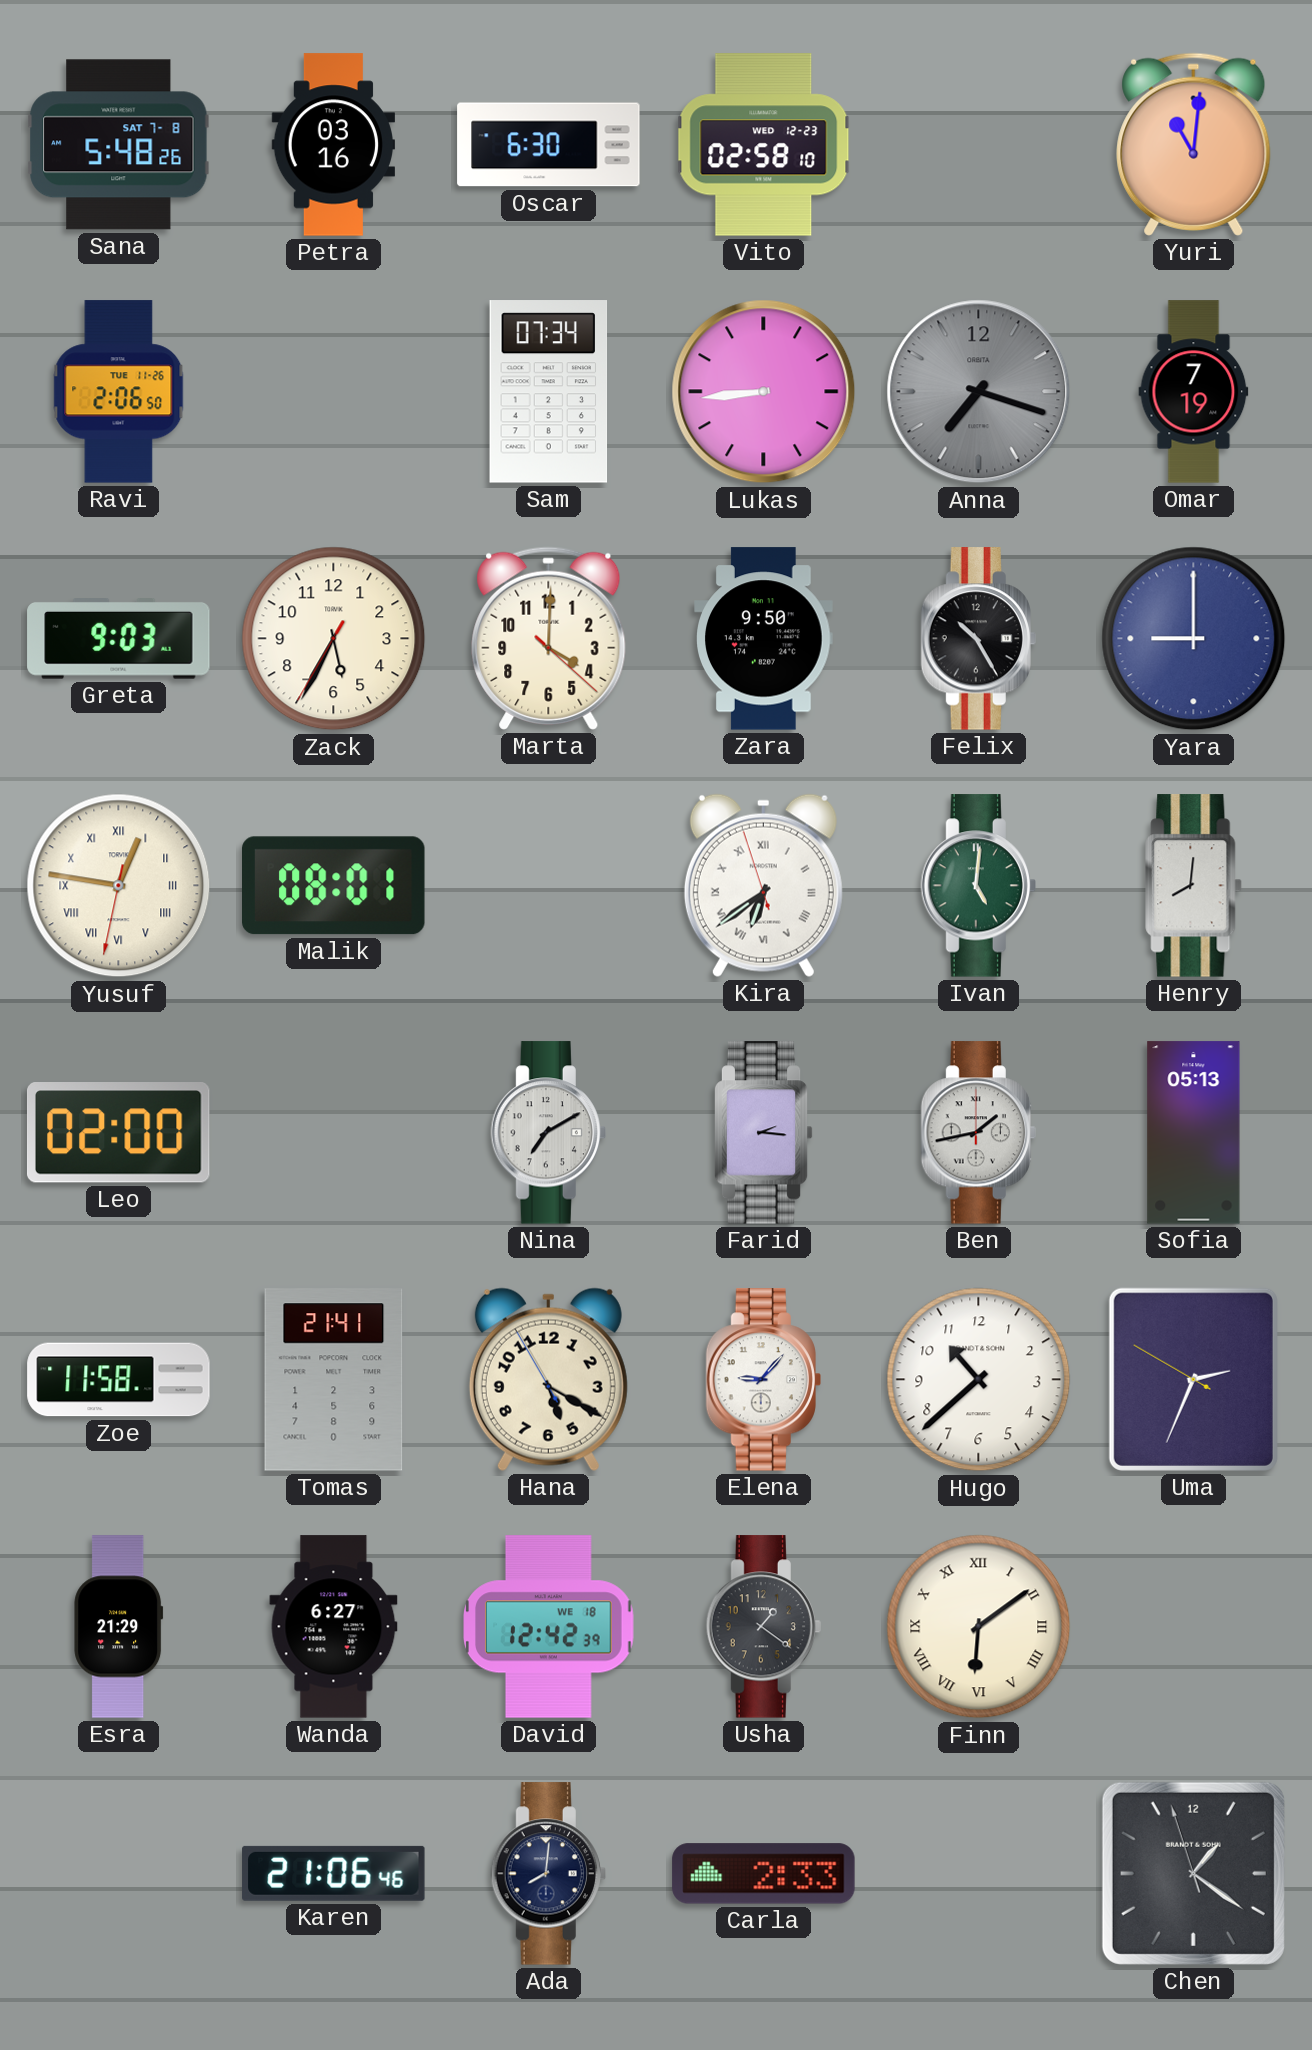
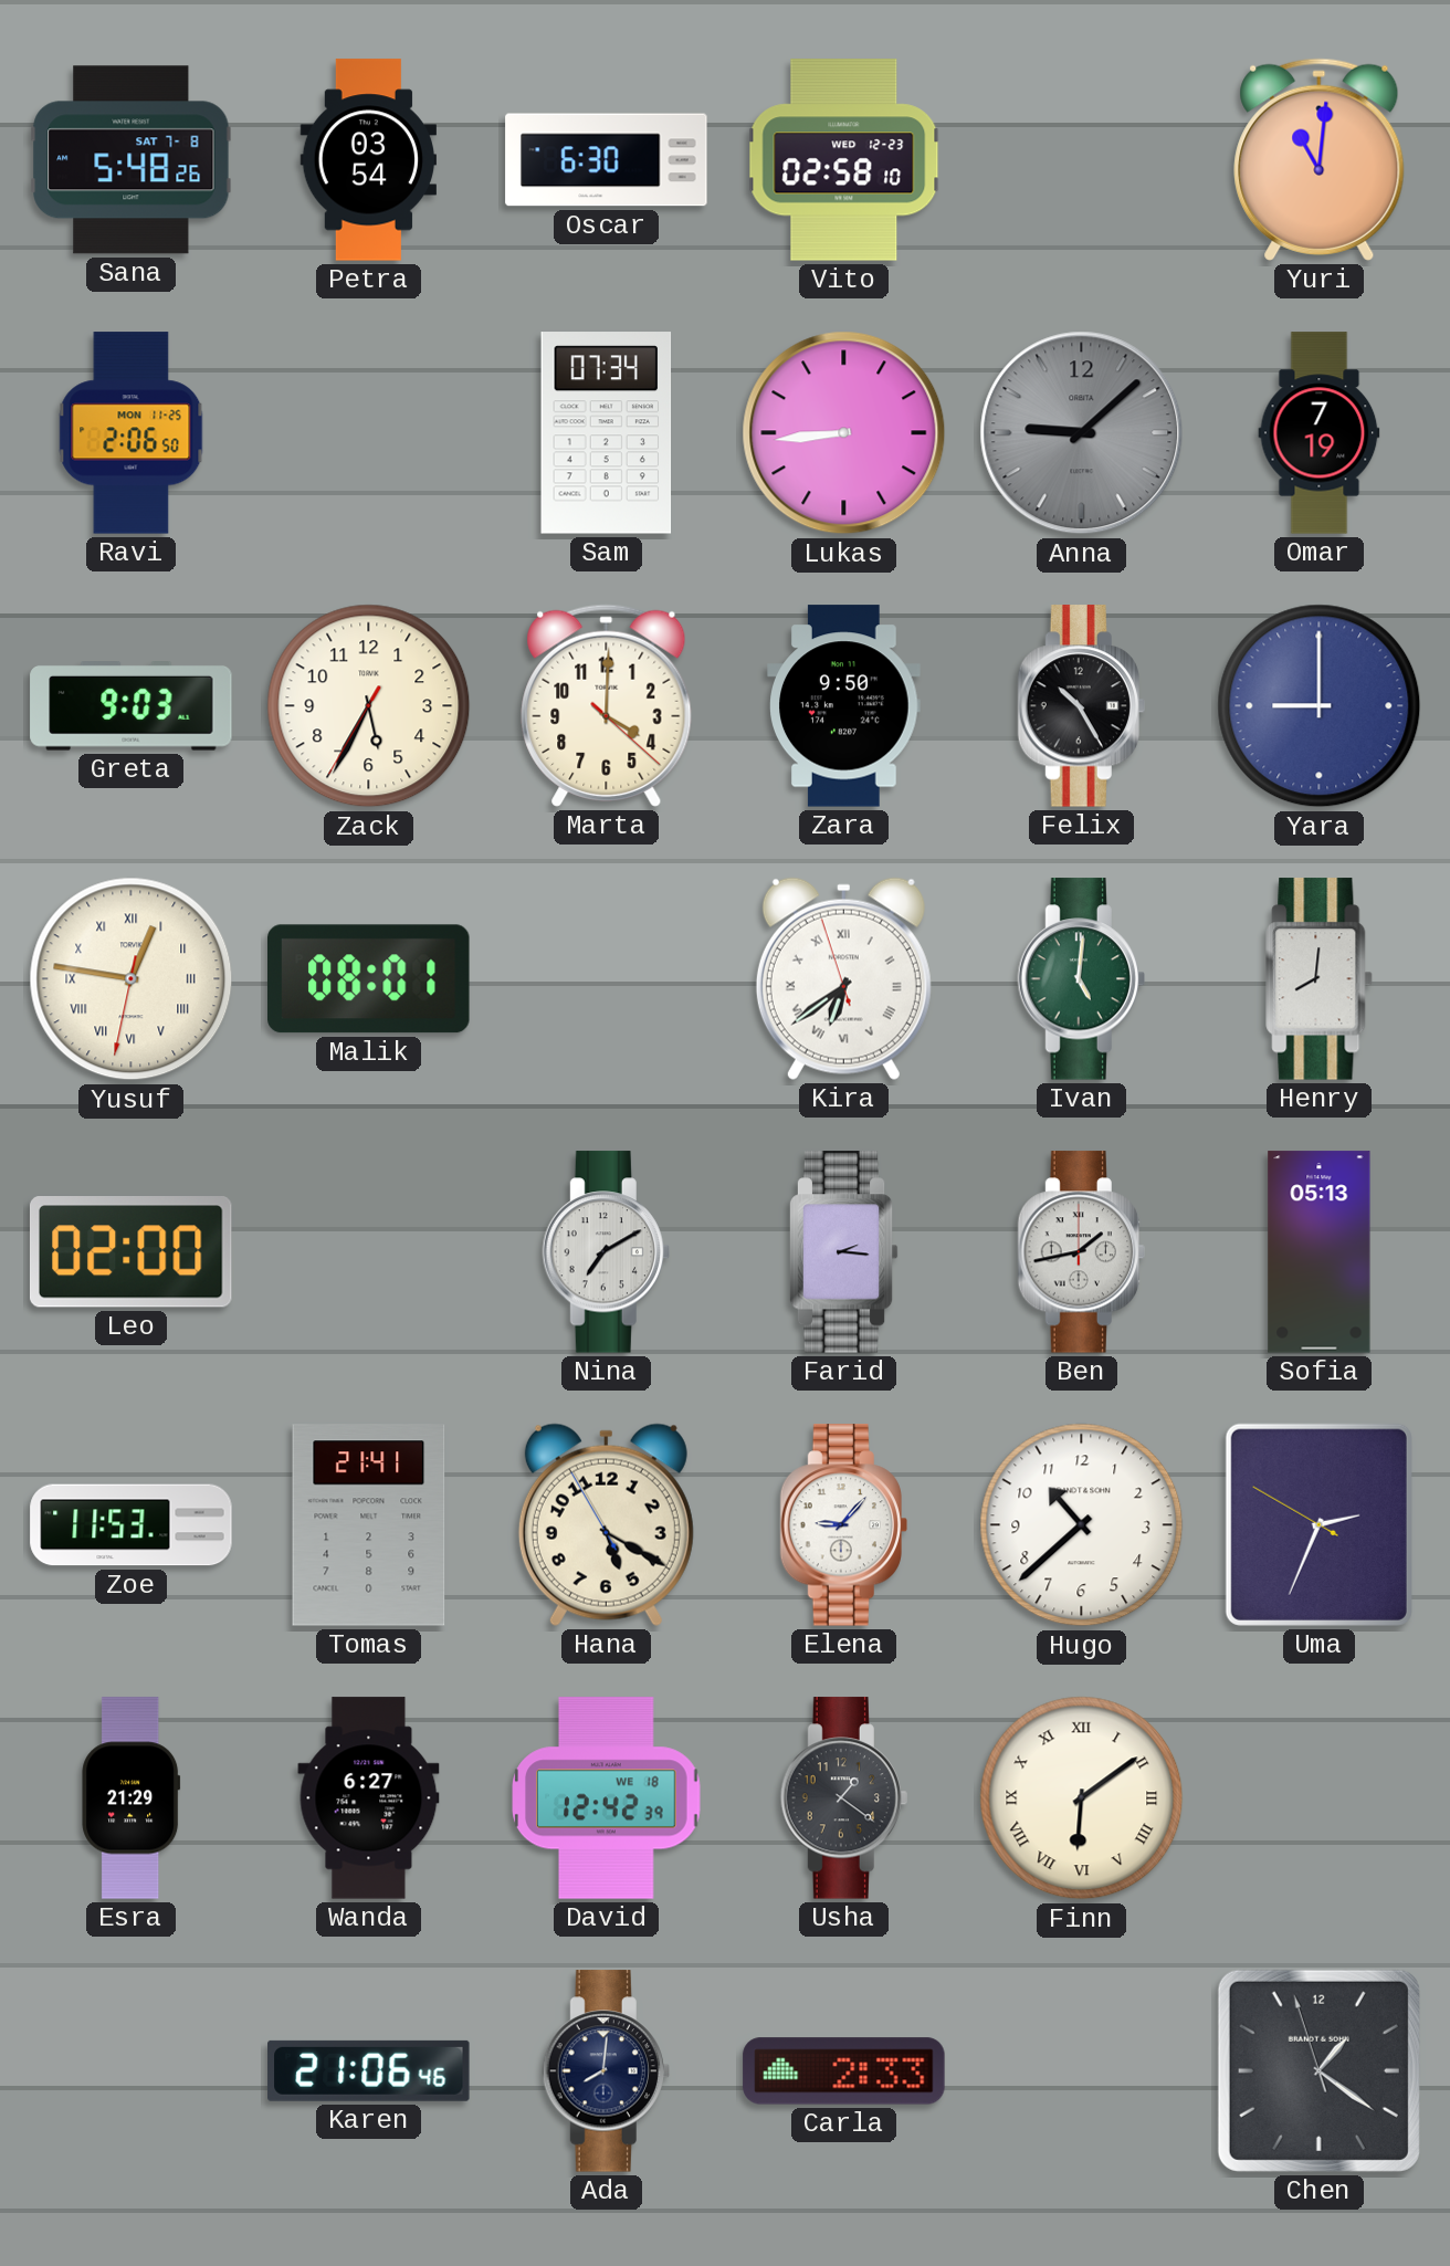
Petra: 03:16 -> 03:54 (368, 160)
Ravi date: TUE 11-26 -> MON 11-25 (132, 433)
Anna: 7:18 -> 9:08 (1082, 433)
Zoe: 11:58 -> 11:53 (132, 1525)
